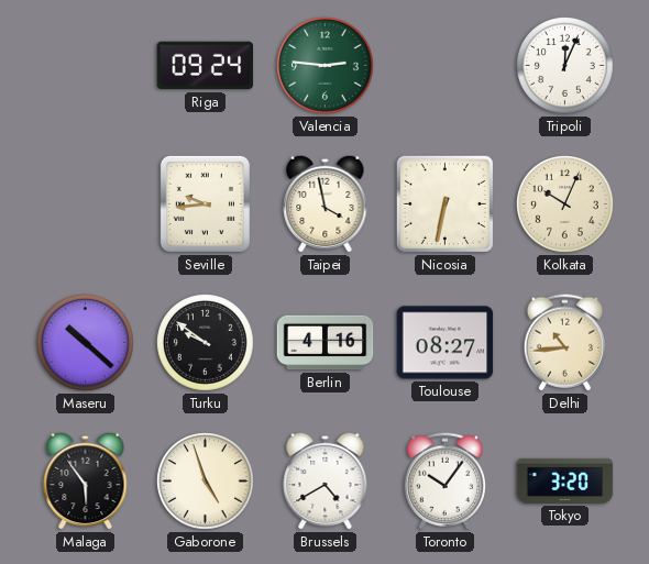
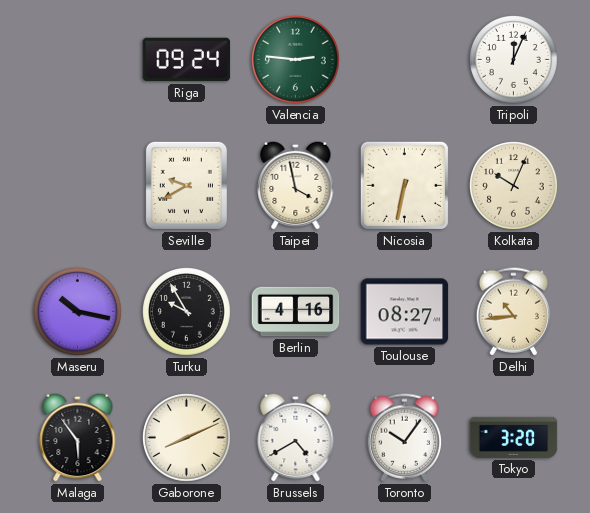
Seville: 9:44 -> 9:40 (186, 185)
Maseru: 10:22 -> 10:17 (78, 312)
Turku: 9:51 -> 9:55 (187, 312)
Gaborone: 4:57 -> 8:11 (187, 438)
